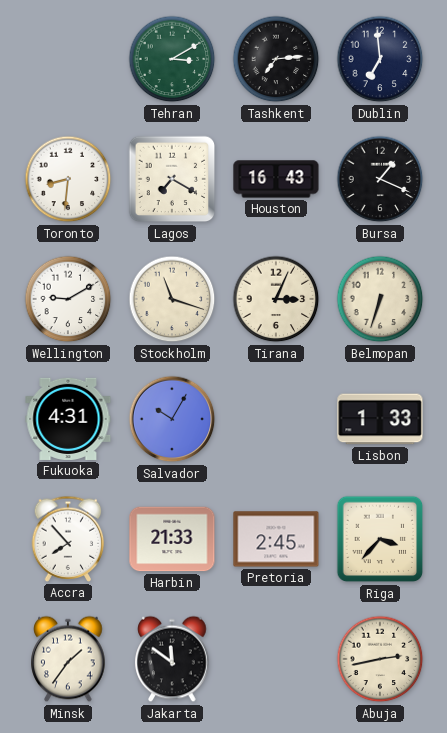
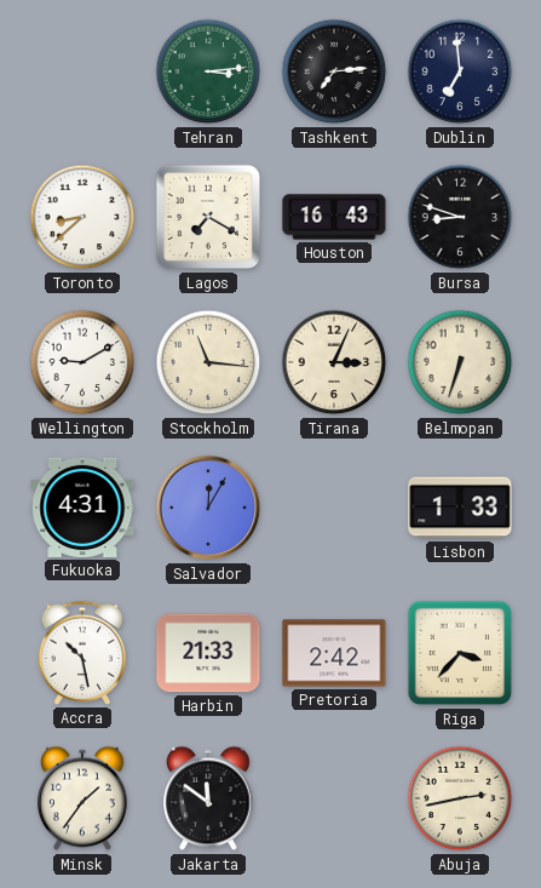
Tehran: 3:10 -> 3:14 (208, 71)
Toronto: 8:31 -> 8:38 (82, 217)
Bursa: 1:19 -> 8:48 (460, 217)
Stockholm: 11:18 -> 11:16 (208, 362)
Salvador: 10:05 -> 12:05 (208, 508)
Accra: 7:53 -> 10:28 (82, 653)
Pretoria: 2:45 -> 2:42 (334, 653)
